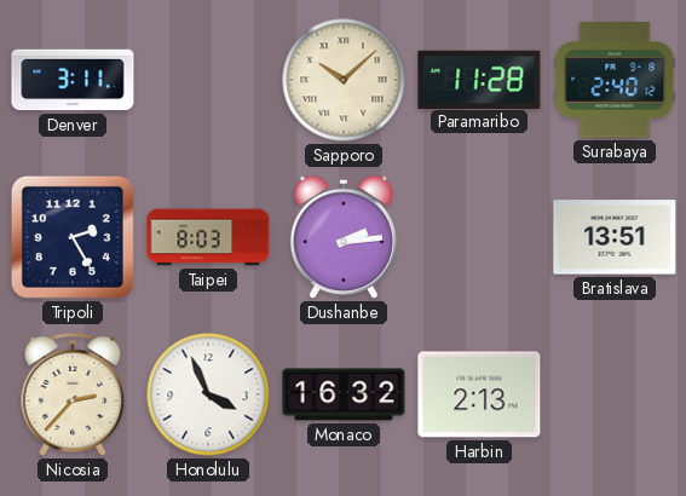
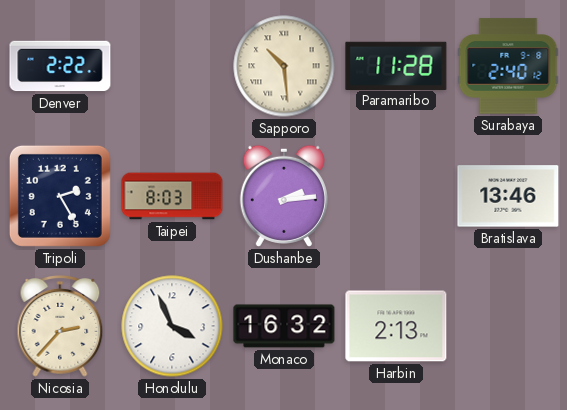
Denver: 3:11 -> 2:22 (60, 66)
Sapporo: 10:08 -> 10:29 (284, 66)
Bratislava: 13:51 -> 13:46 (508, 196)
